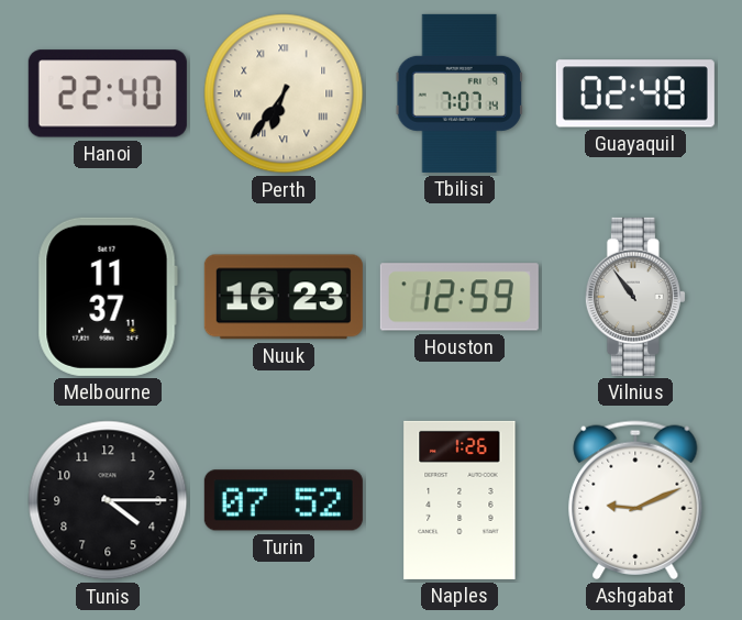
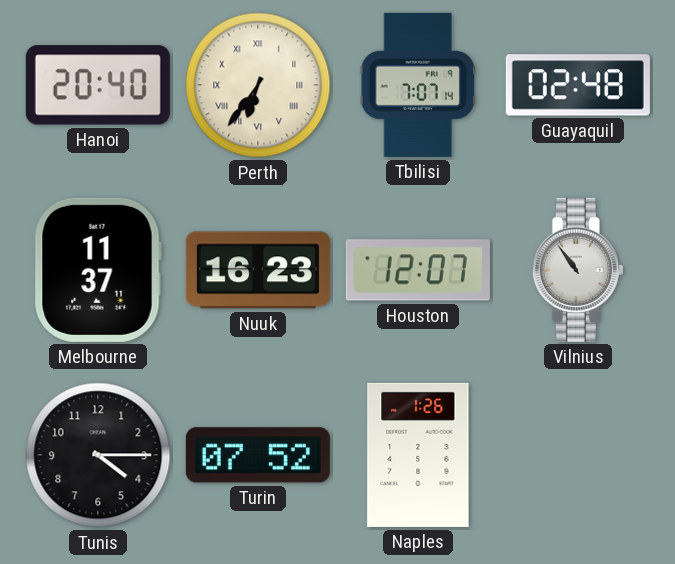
Hanoi: 22:40 -> 20:40 (98, 85)
Houston: 12:59 -> 12:07 (418, 270)
Ashgabat: 9:11 -> none (635, 500)
